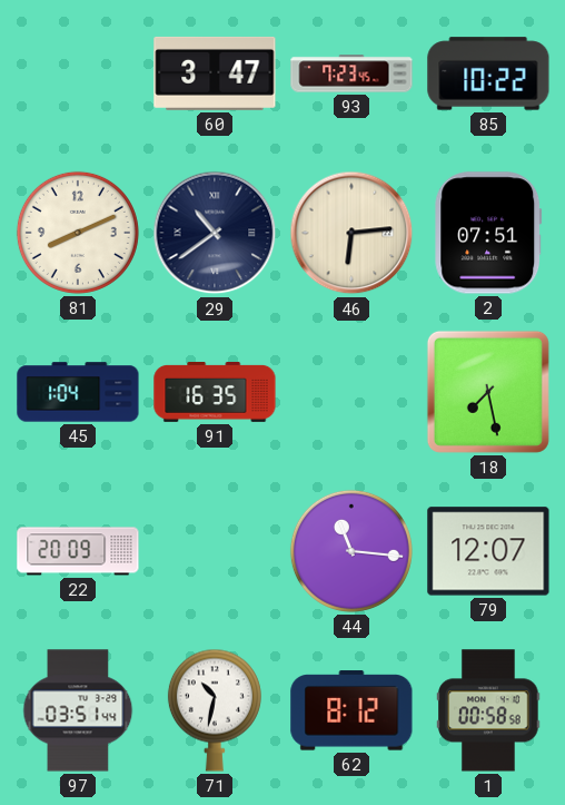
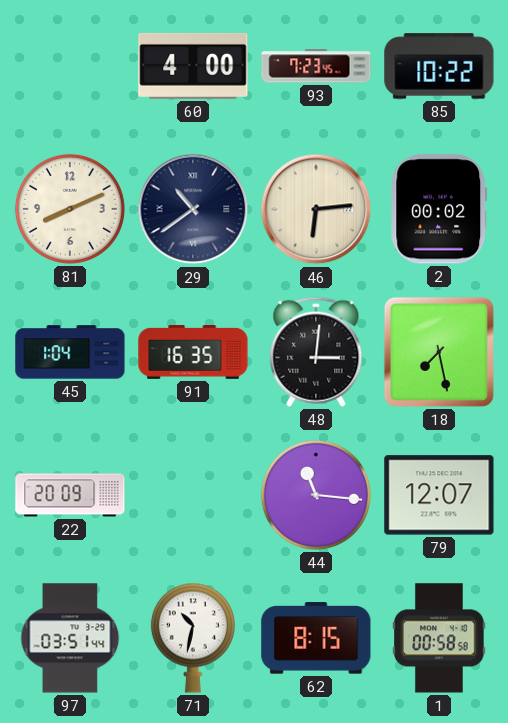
60: 3:47 -> 4:00 (193, 66)
2: 07:51 -> 00:02 (439, 209)
48: none -> 3:01 (316, 352)
62: 8:12 -> 8:15 (316, 638)
